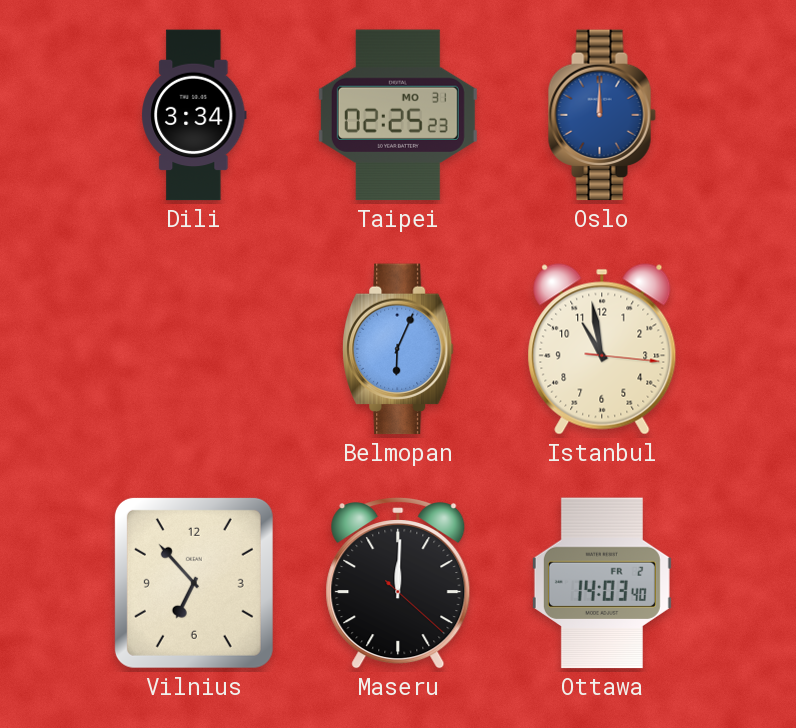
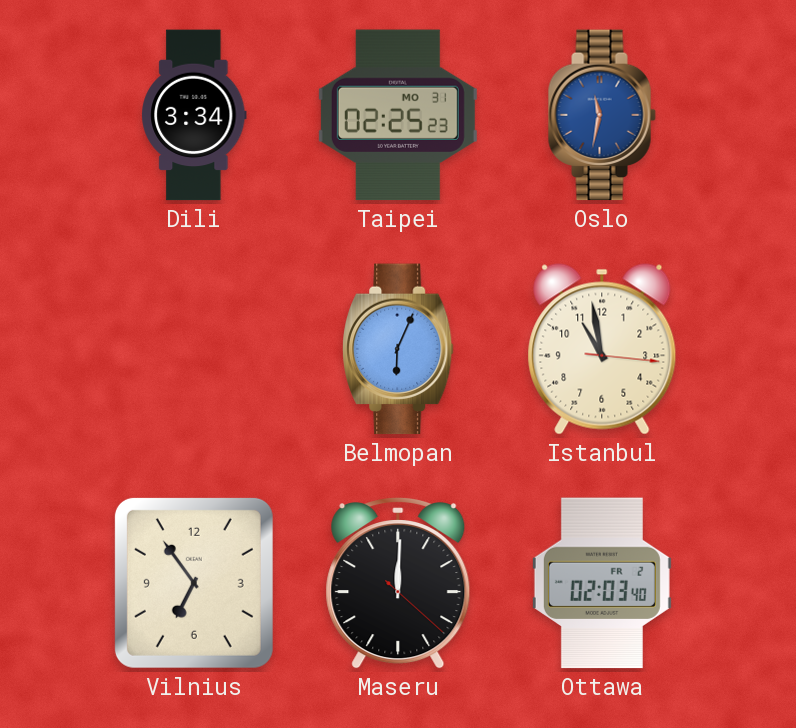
Oslo: 12:00 -> 11:32 (602, 115)
Vilnius: 6:53 -> 6:54 (194, 583)
Ottawa: 14:03 -> 02:03 (602, 583)
